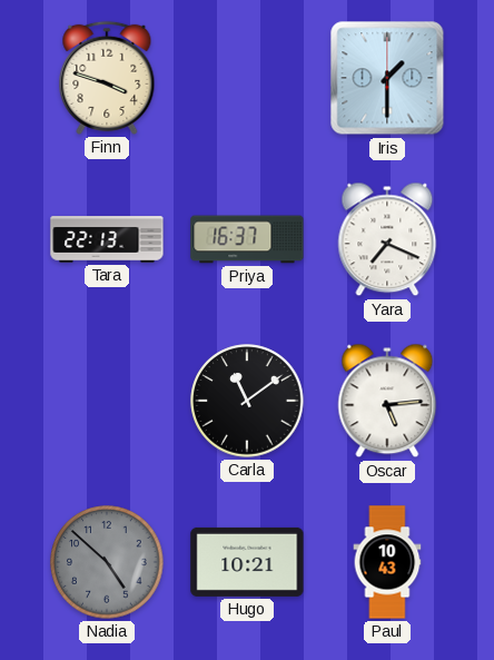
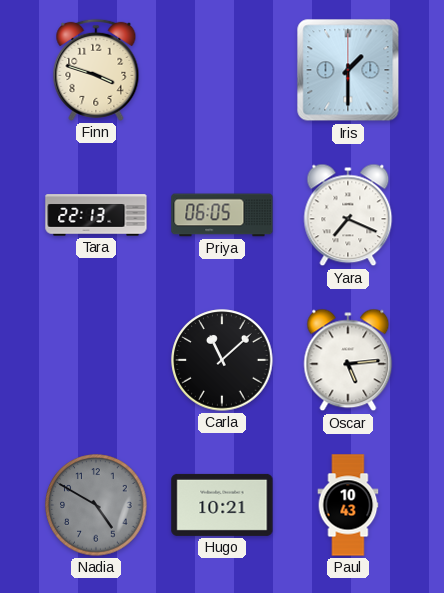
Priya: 16:37 -> 06:05 (222, 215)
Carla: 11:09 -> 11:08 (222, 360)
Nadia: 4:52 -> 4:50 (96, 505)
